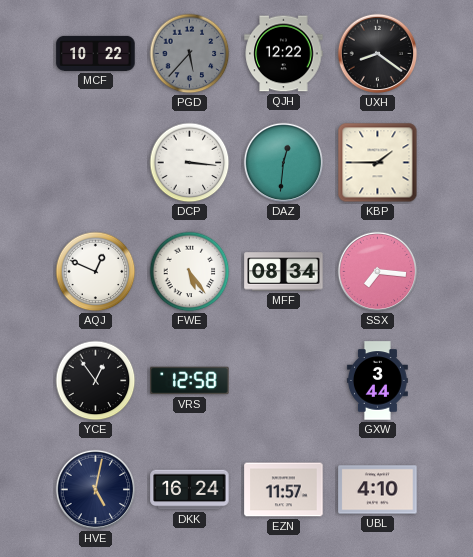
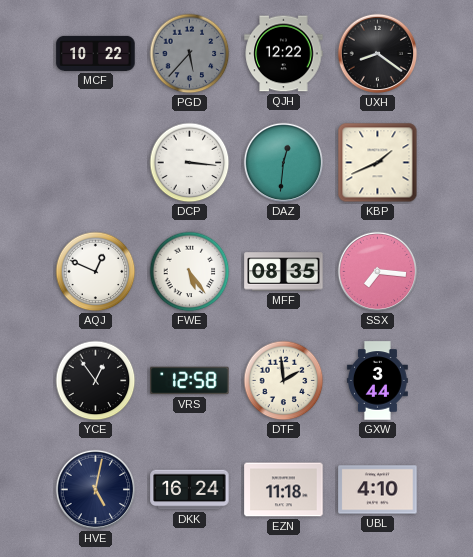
KBP: 1:45 -> 1:41 (378, 163)
MFF: 08:34 -> 08:35 (284, 272)
DTF: none -> 1:59 (284, 381)
EZN: 11:57 -> 11:18 (284, 490)
